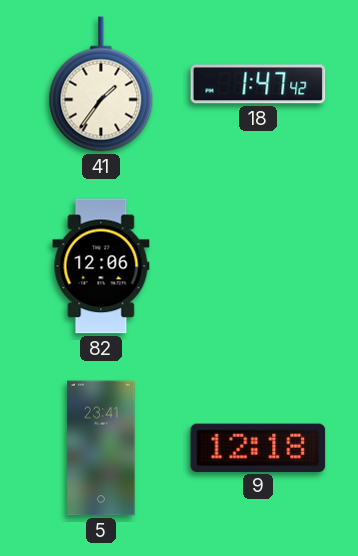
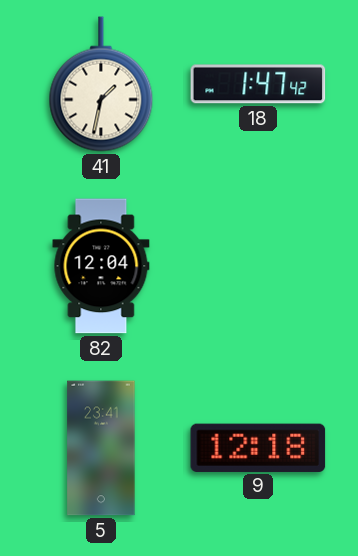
41: 1:36 -> 1:32 (101, 84)
82: 12:06 -> 12:04 (101, 266)
